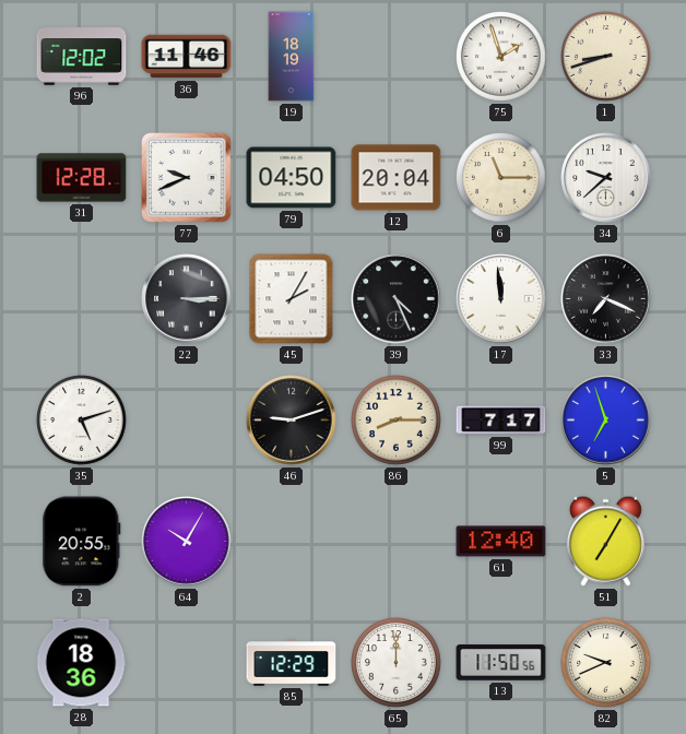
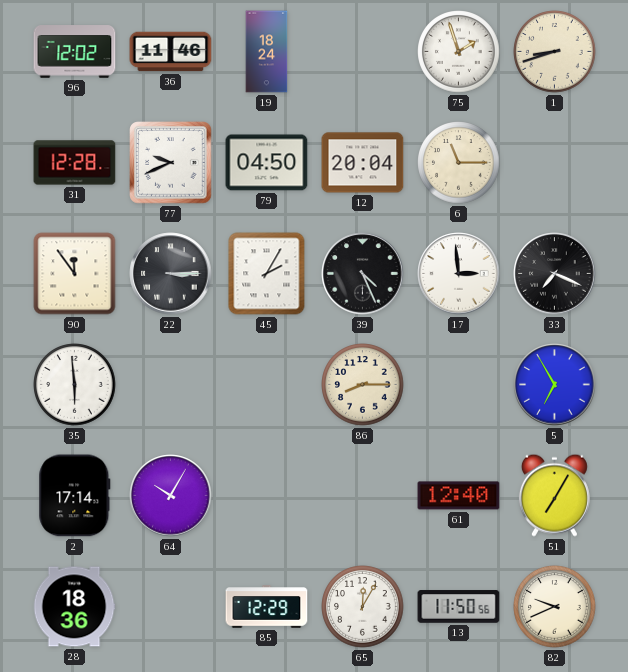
19: 18:19 -> 18:24 (267, 52)
34: 9:38 -> none (606, 178)
90: none -> 11:54 (75, 274)
17: 11:59 -> 2:59 (459, 274)
35: 5:12 -> 5:59 (75, 385)
46: 9:12 -> none (292, 421)
99: 7:17 -> none (501, 421)
5: 6:57 -> 6:55 (555, 385)
2: 20:55 -> 17:14 (75, 496)
65: 12:00 -> 12:05 (363, 607)
